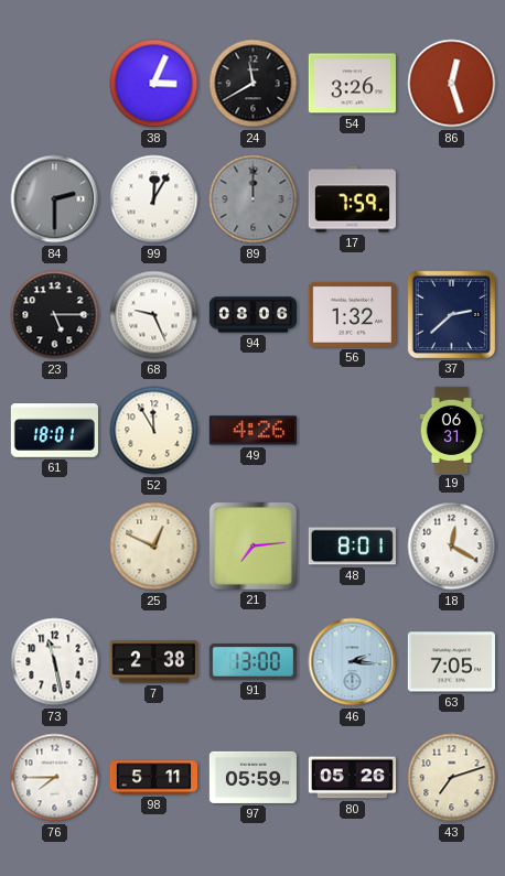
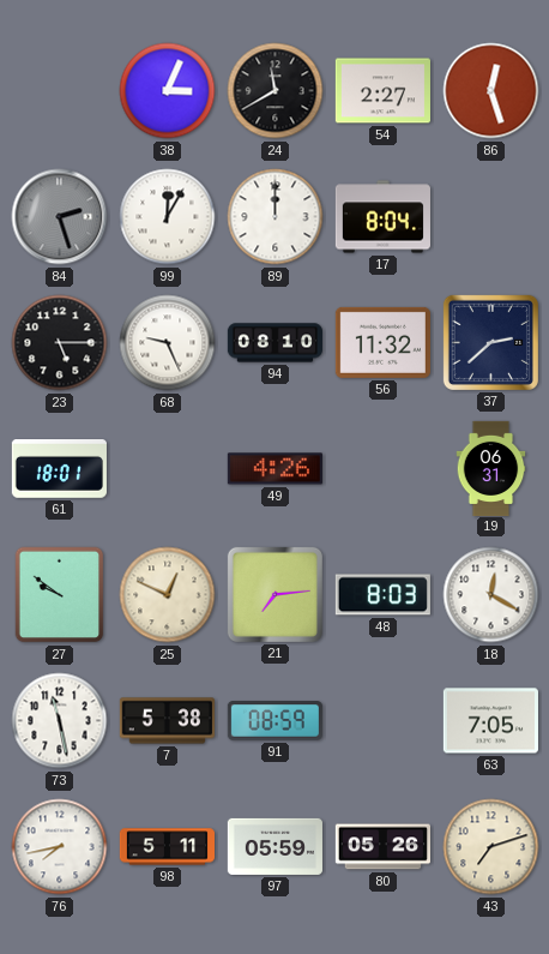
54: 3:26 -> 2:27 (382, 91)
84: 2:30 -> 2:27 (60, 217)
89 dial: grey -> white (276, 217)
17: 7:59 -> 8:04 (382, 217)
94: 08:06 -> 08:10 (274, 343)
56: 1:32 -> 11:32 (382, 342)
52: 11:55 -> none (154, 431)
27: none -> 9:51 (60, 595)
48: 8:01 -> 8:03 (382, 595)
7: 2:38 -> 5:38 (167, 721)
91: 13:00 -> 08:59 (274, 721)
46: 2:16 -> none (353, 662)
76: 7:45 -> 7:43 (60, 847)
